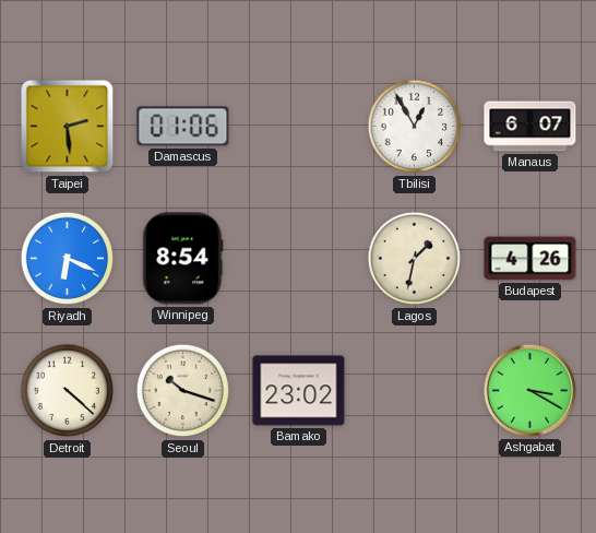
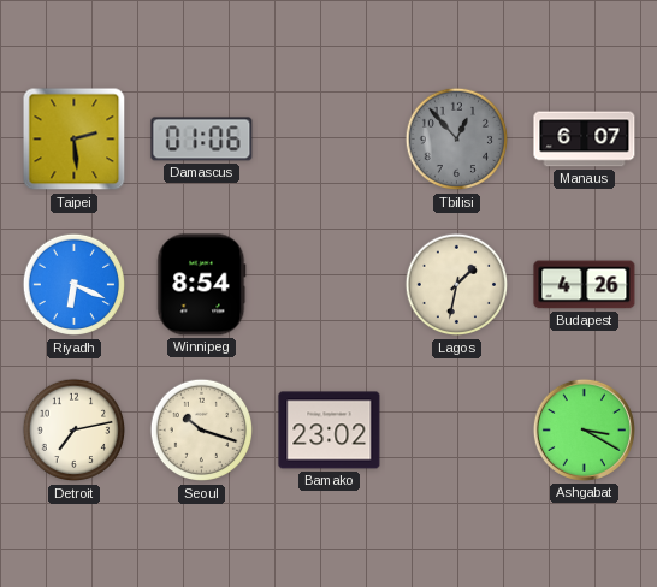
Tbilisi: 12:55 -> 12:53 (457, 140)
Tbilisi dial: white -> grey (457, 140)
Detroit: 4:22 -> 7:13 (75, 431)
